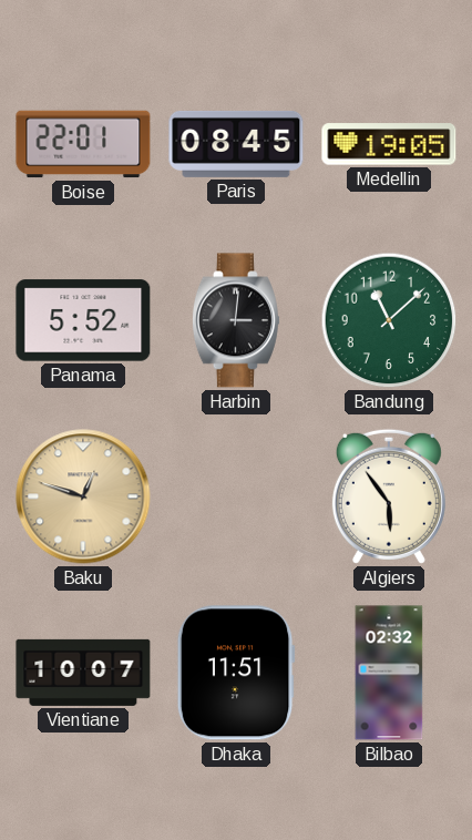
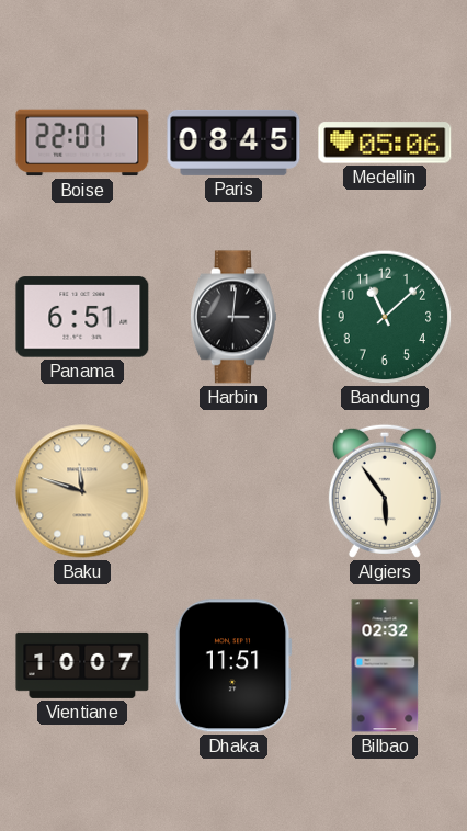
Medellin: 19:05 -> 05:06 (385, 143)
Panama: 5:52 -> 6:51 (82, 317)
Baku: 12:48 -> 11:48 (82, 491)
